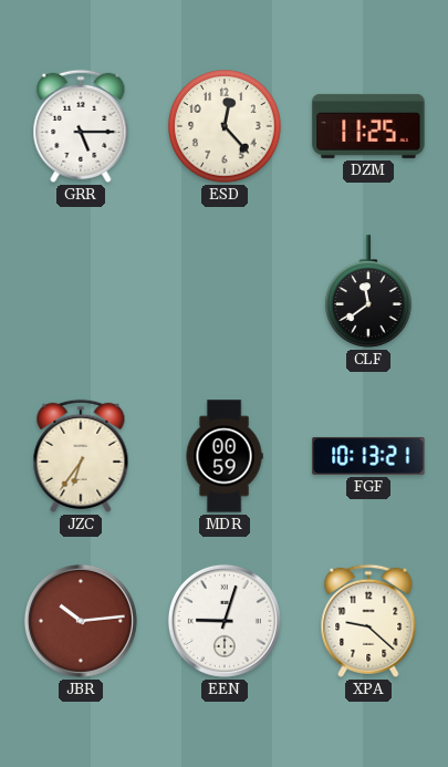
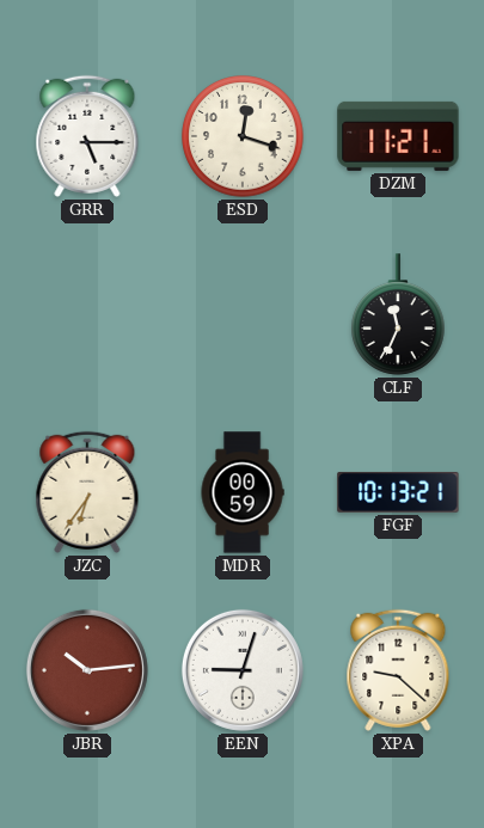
ESD: 12:23 -> 12:18 (243, 136)
DZM: 11:25 -> 11:21 (398, 136)
CLF: 11:39 -> 11:34 (399, 314)
